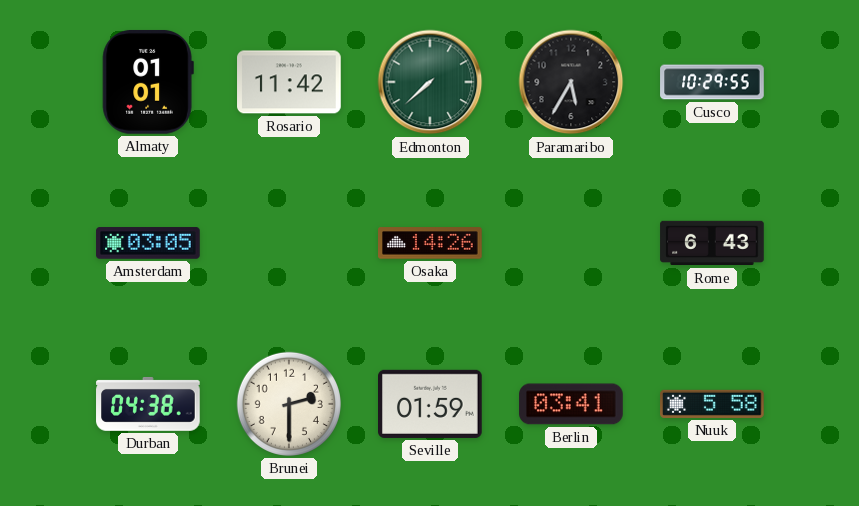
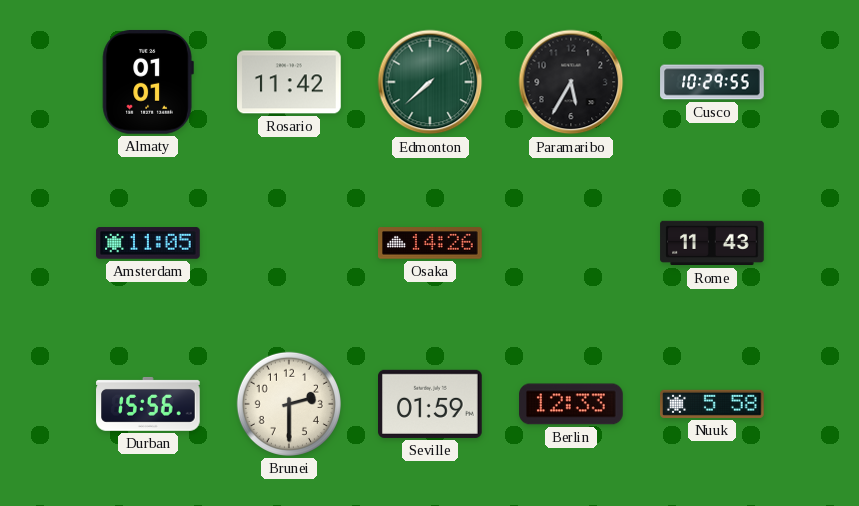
Amsterdam: 03:05 -> 11:05 (148, 243)
Rome: 6:43 -> 11:43 (712, 243)
Durban: 04:38 -> 15:56 (148, 404)
Berlin: 03:41 -> 12:33 (571, 404)
